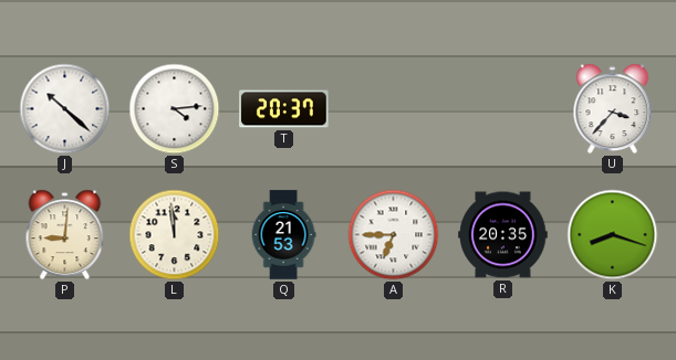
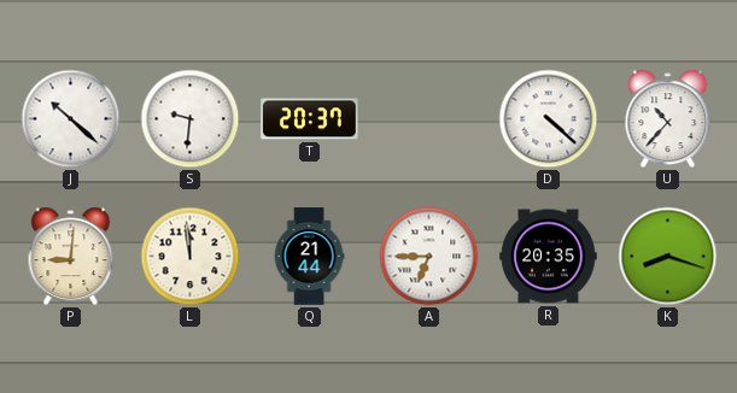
S: 4:14 -> 9:31 (191, 119)
D: none -> 4:22 (549, 119)
U: 3:37 -> 10:37 (668, 119)
Q: 21:53 -> 21:44 (309, 257)
